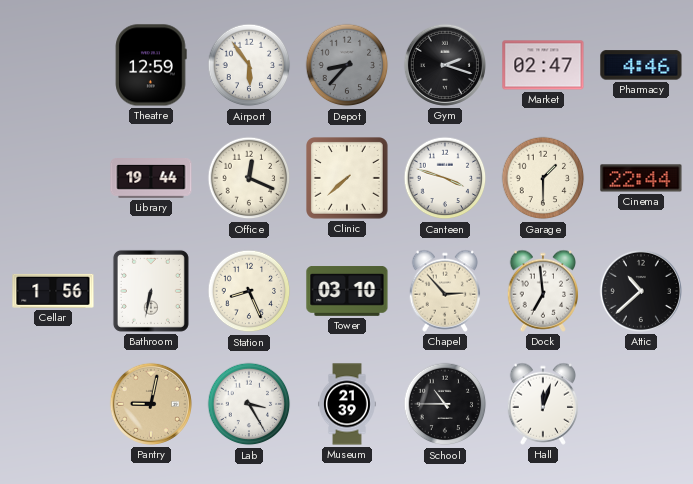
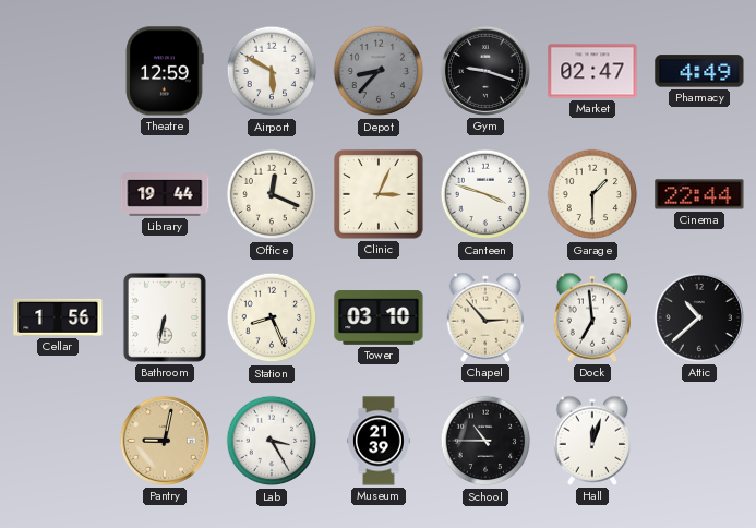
Airport: 5:54 -> 5:50 (272, 71)
Gym: 2:18 -> 9:18 (485, 71)
Pharmacy: 4:46 -> 4:49 (699, 71)
Clinic: 7:38 -> 3:04 (380, 195)
